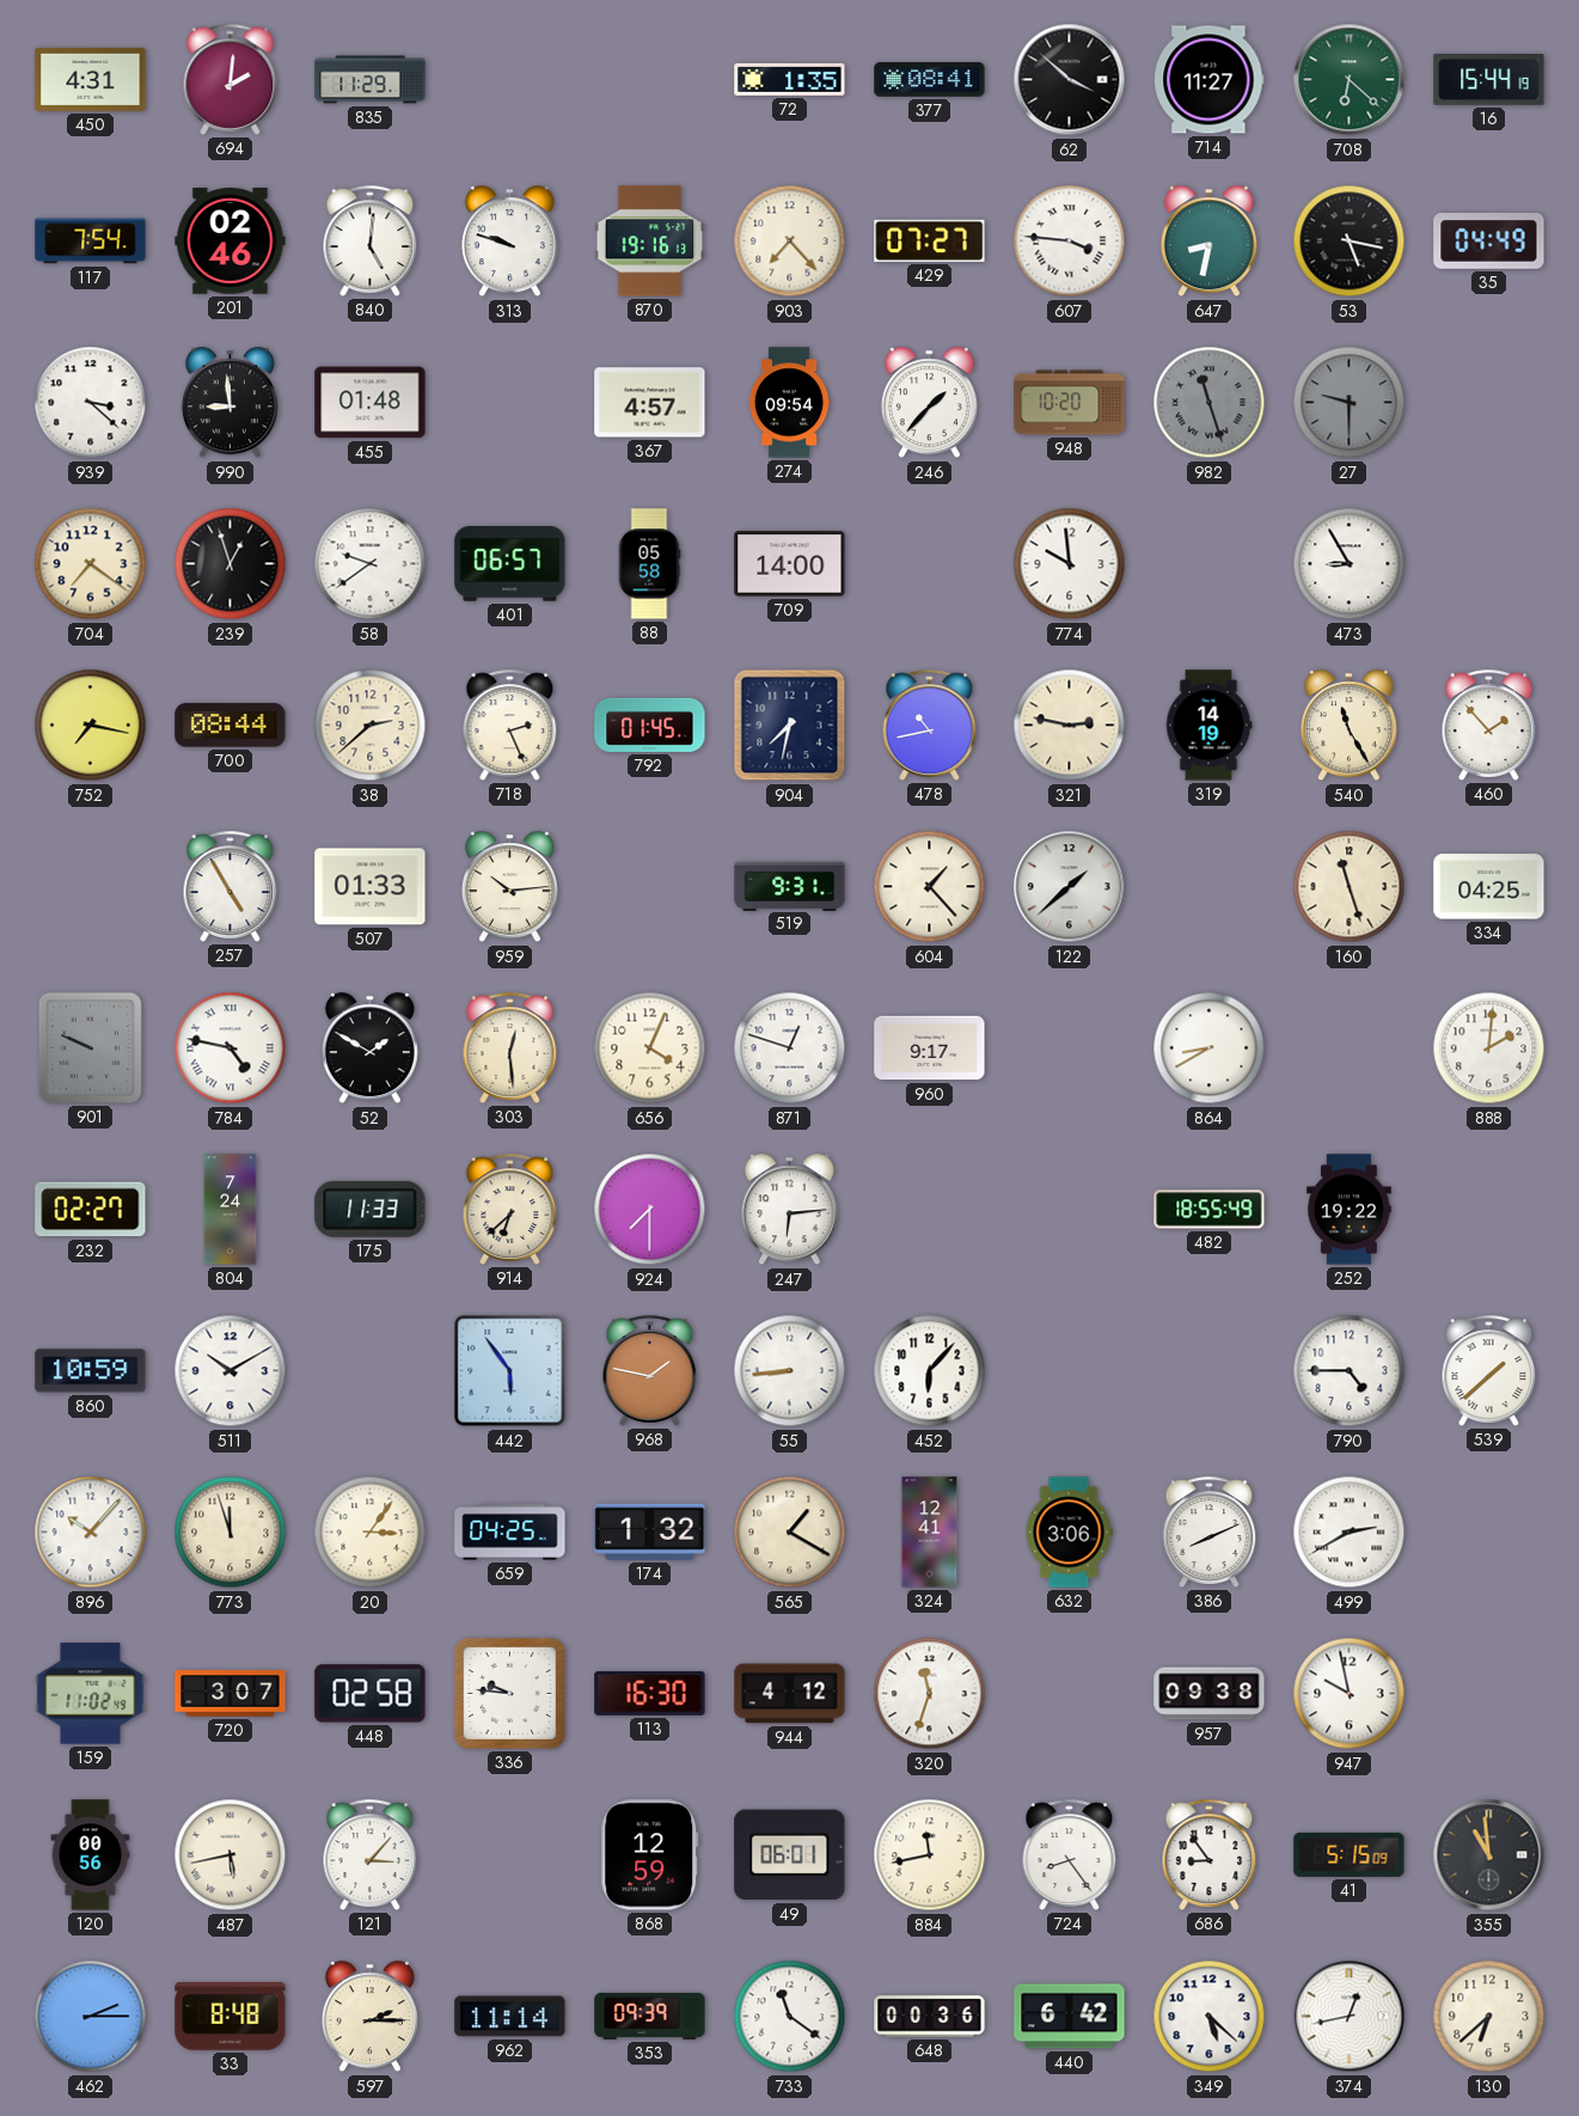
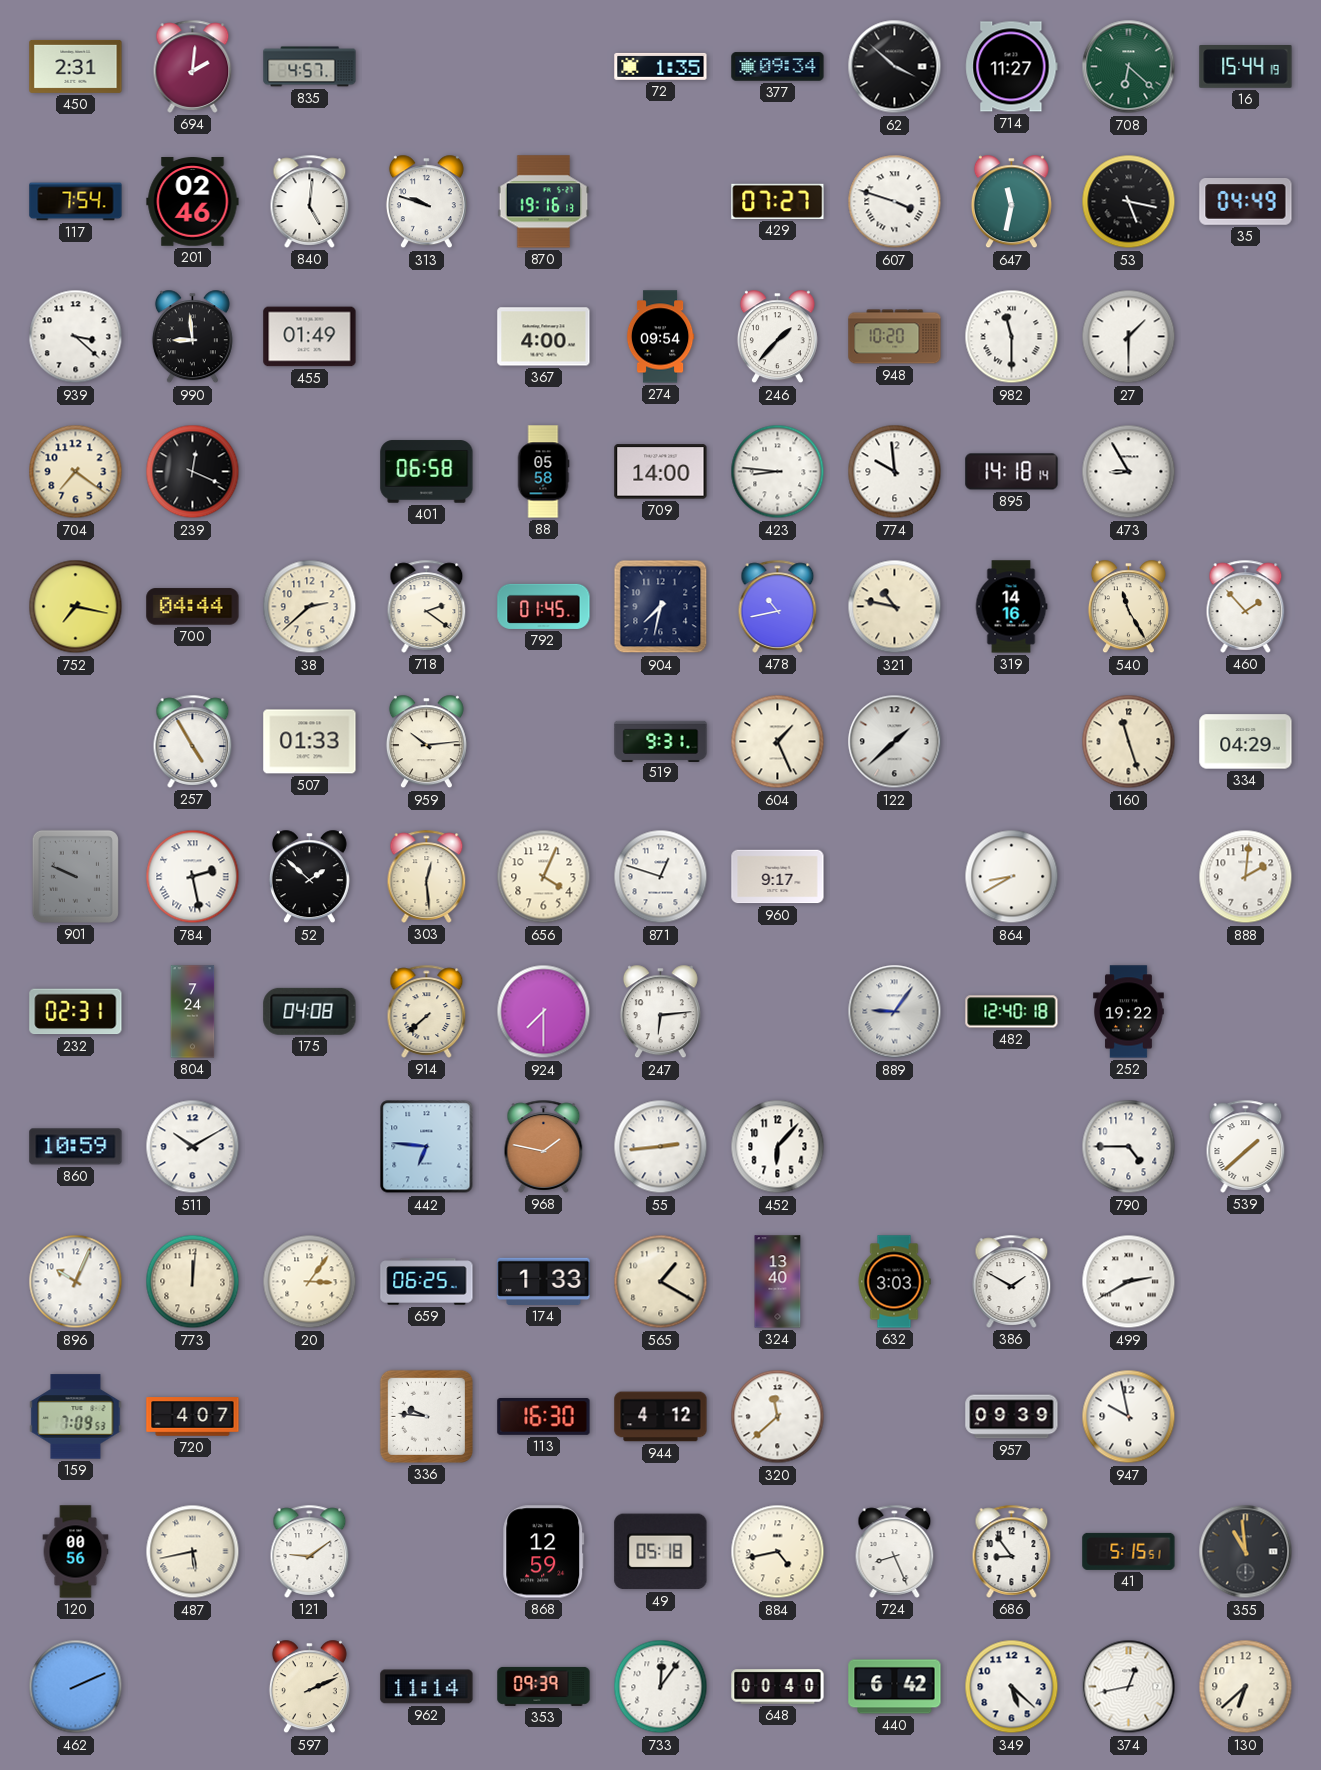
450: 4:31 -> 2:31 (76, 66)
835: 11:29 -> 4:57 (310, 67)
377: 08:41 -> 09:34 (778, 67)
903: 7:23 -> none (790, 241)
607: 3:46 -> 3:48 (895, 202)
647: 8:32 -> 11:32 (1011, 202)
455: 01:48 -> 01:49 (310, 337)
367: 4:57 -> 4:00 (544, 337)
982: 11:27 -> 11:30 (1012, 337)
982 dial: grey -> white (1012, 337)
27: 9:30 -> 1:30 (1129, 337)
27 dial: grey -> white (1129, 337)
239: 12:57 -> 12:19 (193, 472)
58: 9:39 -> none (371, 564)
401: 06:57 -> 06:58 (427, 472)
423: none -> 8:46 (778, 472)
895: none -> 14:18 (1012, 472)
700: 08:44 -> 04:44 (193, 607)
718: 2:26 -> 2:21 (427, 606)
321: 2:47 -> 10:47 (895, 607)
319: 14:19 -> 14:16 (1011, 607)
604: 1:23 -> 1:26 (778, 742)
334: 04:25 -> 04:29 (1246, 742)
784: 4:47 -> 2:28 (193, 877)
52: 1:50 -> 1:52 (309, 877)
232: 02:27 -> 02:31 (76, 1012)
175: 11:33 -> 04:08 (310, 1011)
914: 6:38 -> 7:38 (427, 1011)
889: none -> 9:06 (895, 1012)
482: 18:55 -> 12:40 (1012, 1012)
442: 5:54 -> 6:46 (427, 1147)
55: 8:44 -> 2:44 (661, 1147)
896: 10:07 -> 10:04 (76, 1282)
773: 11:57 -> 12:01 (193, 1282)
659: 04:25 -> 06:25 (427, 1282)
174: 1:32 -> 1:33 (544, 1281)
324: 12:41 -> 13:40 (778, 1282)
632: 3:06 -> 3:03 (894, 1282)
386: 8:11 -> 1:50 (1012, 1281)
159: 11:02 -> 7:09 (76, 1417)
720: 3:07 -> 4:07 (193, 1417)
448: 02:58 -> none (371, 1694)
320: 11:33 -> 11:38 (778, 1417)
957: 09:38 -> 09:39 (1012, 1417)
121: 3:07 -> 9:09 (310, 1551)
49: 06:01 -> 05:18 (661, 1552)
884: 11:43 -> 4:43 (778, 1552)
724: 8:24 -> 8:26 (895, 1551)
41: 5:15:09 -> 5:15:51 (1129, 1551)
462: 2:15 -> 2:11 (76, 1687)
33: 8:48 -> none (231, 2017)
597: 2:15 -> 2:11 (309, 1687)
733: 11:21 -> 12:06 (661, 1687)
648: 00:36 -> 00:40 (778, 1687)
